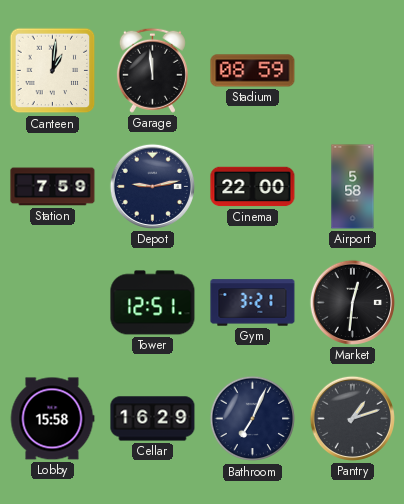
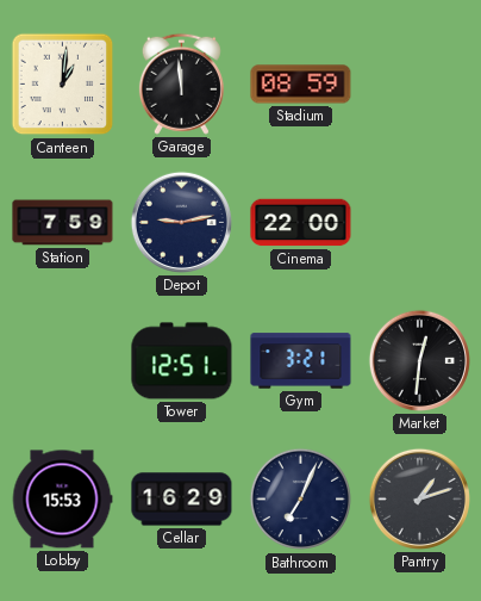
Airport: 5:58 -> none (353, 187)
Lobby: 15:58 -> 15:53 (62, 500)
